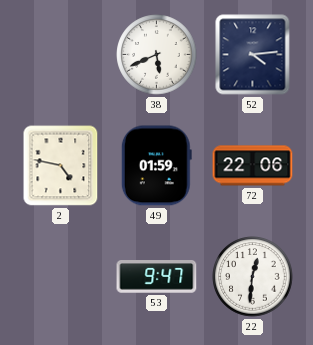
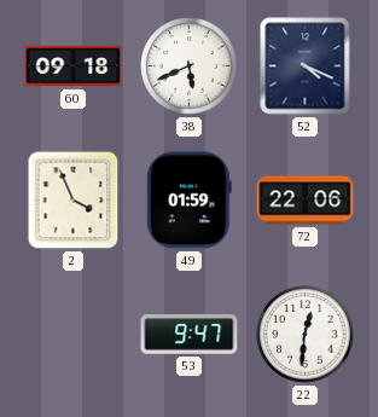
60: none -> 09:18 (74, 66)
52: 4:14 -> 4:19 (306, 66)
2: 4:47 -> 3:56 (74, 201)
